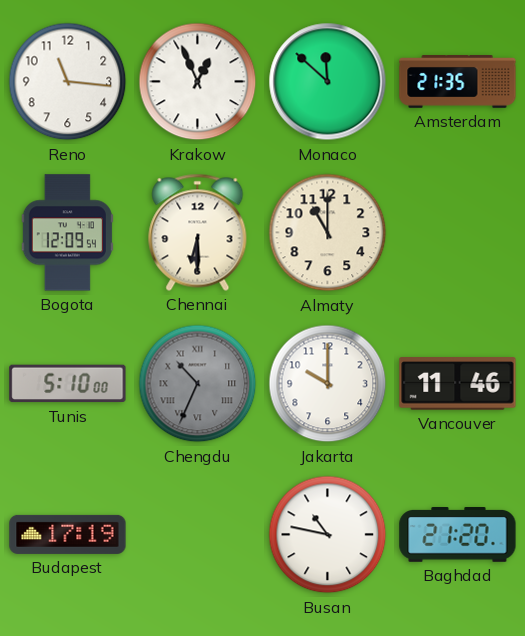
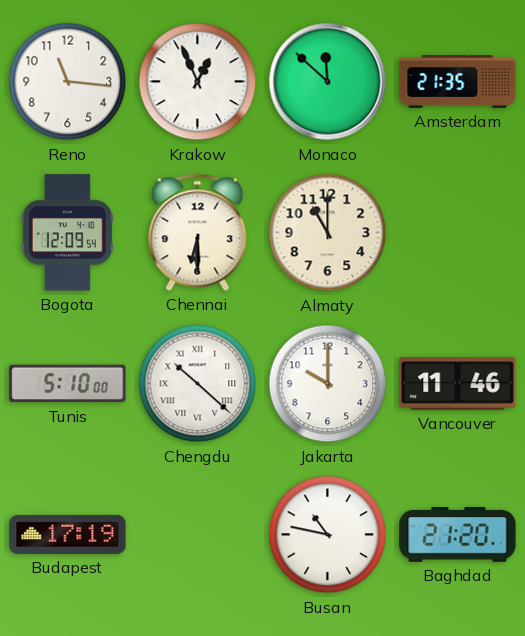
Chengdu: 10:34 -> 10:22 (198, 384)
Chengdu dial: grey -> white (198, 384)
